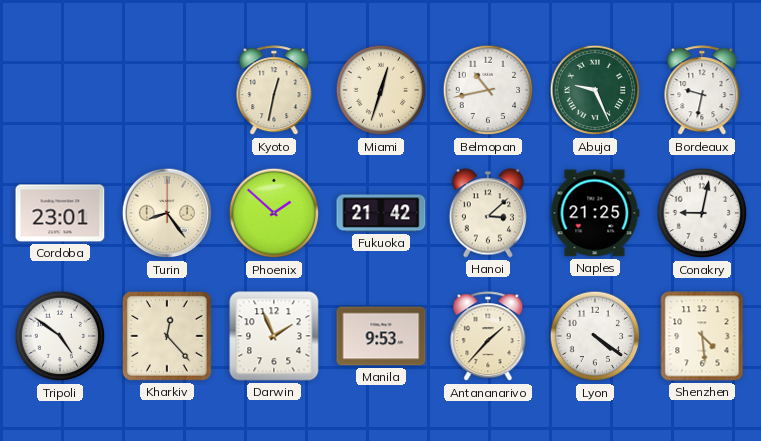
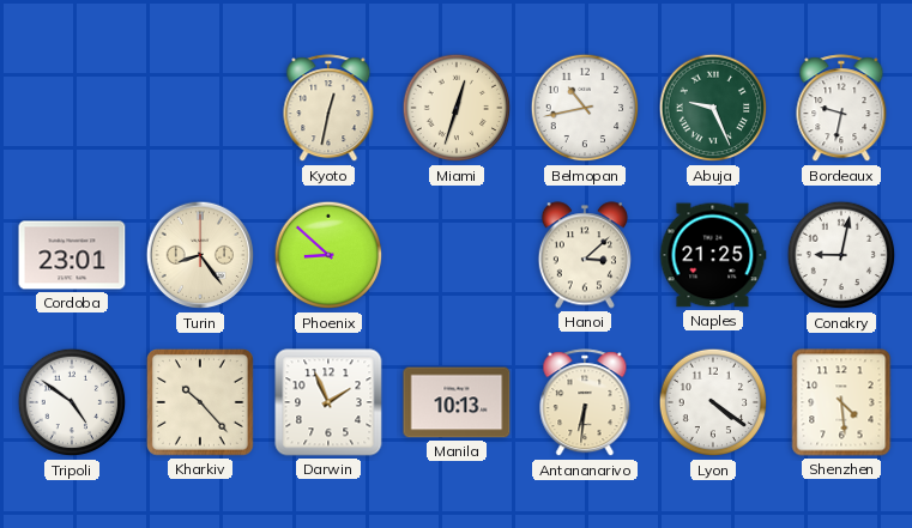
Phoenix: 1:52 -> 8:52 (328, 255)
Fukuoka: 21:42 -> none (381, 213)
Kharkiv: 12:23 -> 10:23 (201, 403)
Manila: 9:53 -> 10:13 (457, 402)
Antananarivo: 1:37 -> 6:31 (585, 403)
